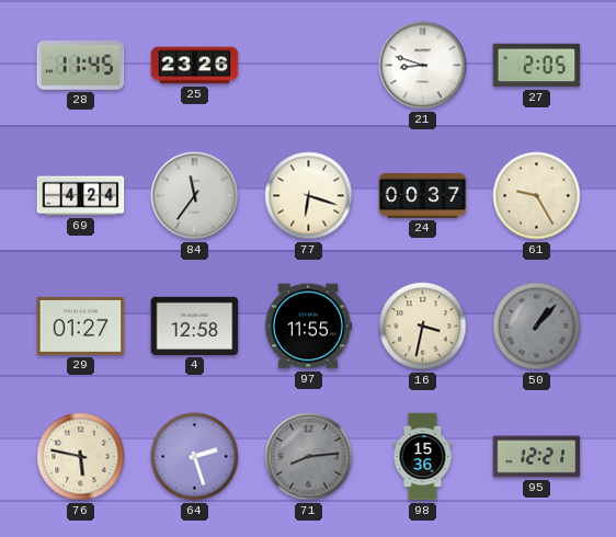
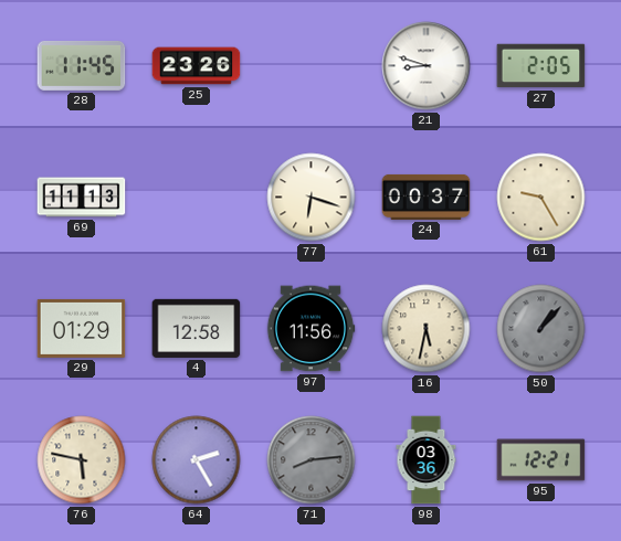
69: 4:24 -> 11:13 (82, 198)
84: 11:36 -> none (195, 196)
29: 01:27 -> 01:29 (82, 328)
97: 11:55 -> 11:56 (310, 329)
16: 3:32 -> 5:32 (427, 329)
64: 2:27 -> 2:25 (197, 460)
98: 15:36 -> 03:36 (427, 460)
